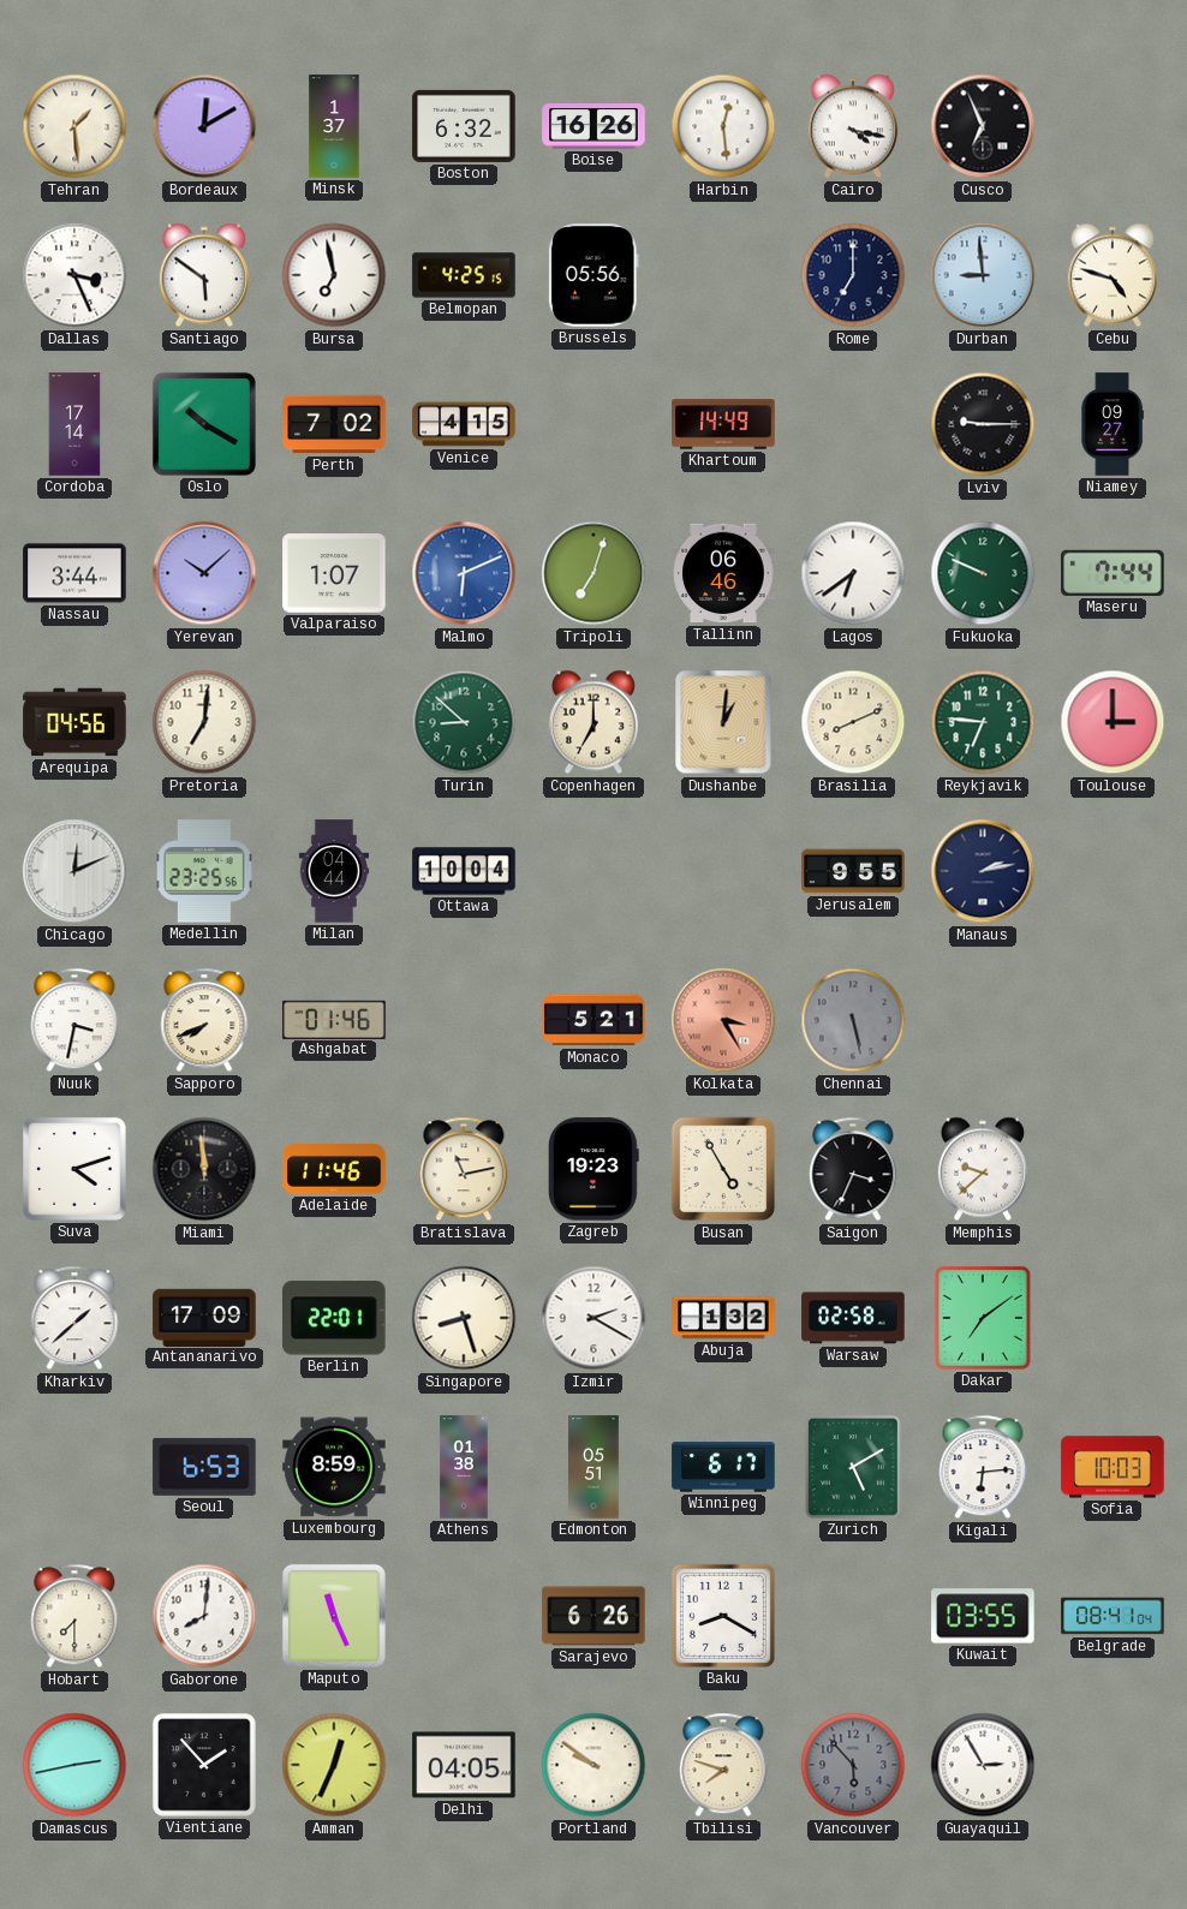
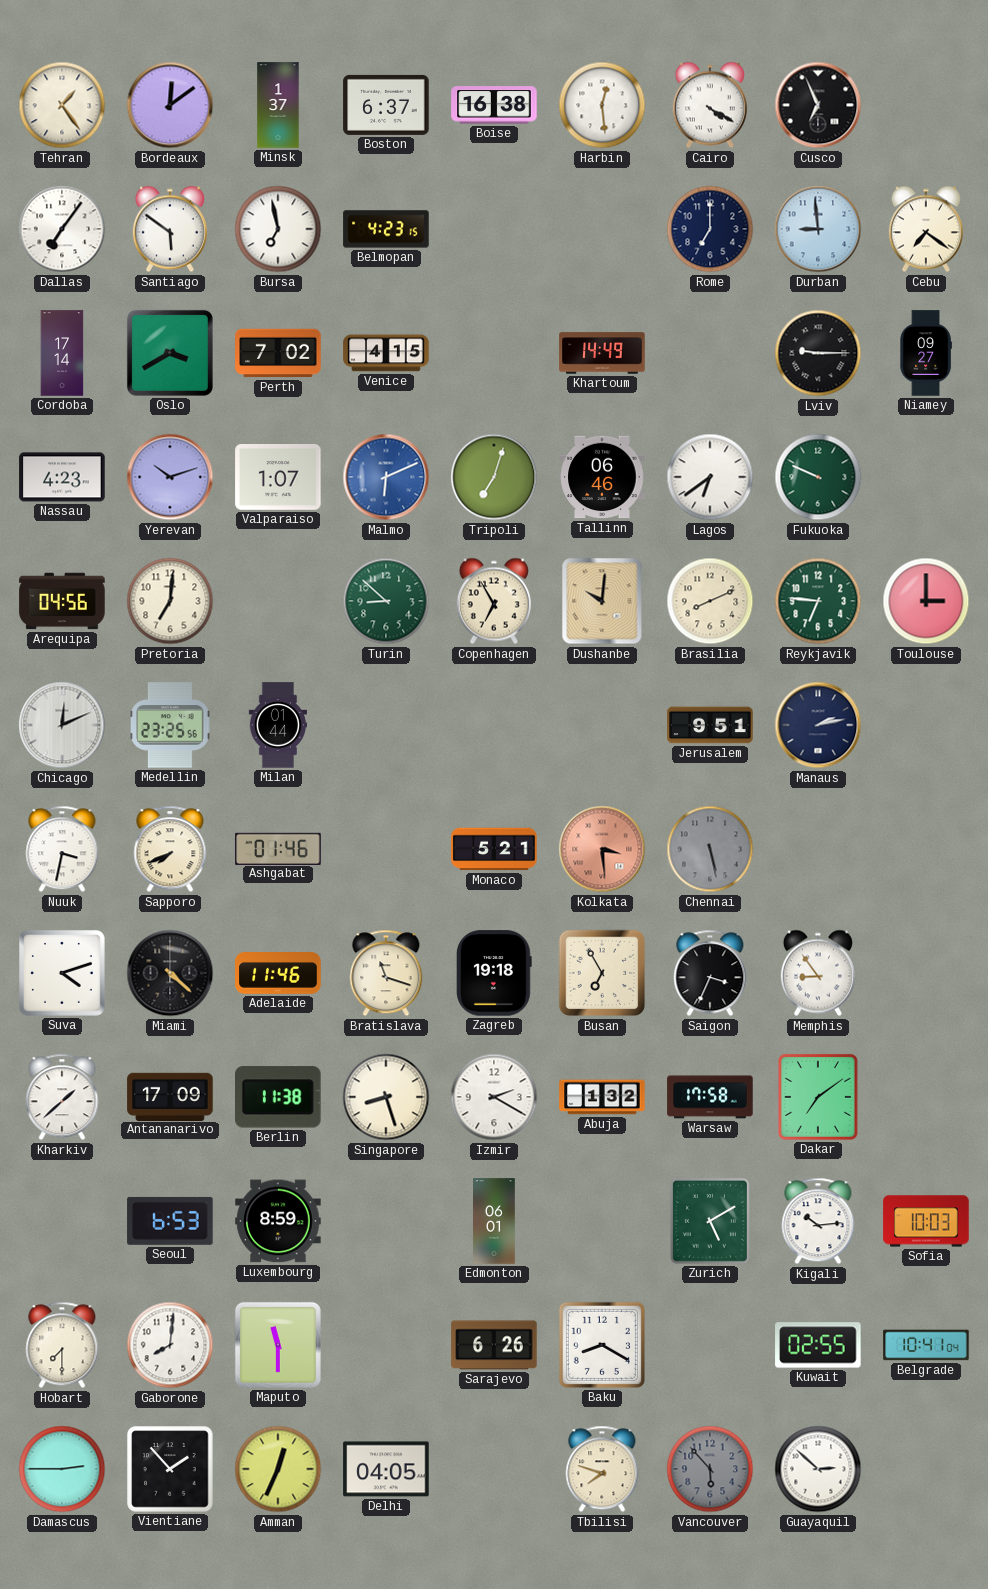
Tehran: 1:29 -> 1:24 (62, 105)
Bordeaux: 12:10 -> 12:09 (170, 105)
Boston: 6:32 -> 6:37 (386, 105)
Boise: 16:26 -> 16:38 (494, 105)
Cairo: 4:17 -> 4:20 (710, 105)
Dallas: 3:26 -> 7:06 (62, 229)
Belmopan: 4:25 -> 4:23 (386, 229)
Brussels: 05:56 -> none (593, 275)
Cebu: 4:48 -> 7:21 (926, 229)
Oslo: 10:20 -> 3:40 (170, 353)
Nassau: 3:44 -> 4:23 (62, 477)
Yerevan: 10:08 -> 10:12 (170, 477)
Maseru: 7:44 -> none (1113, 573)
Copenhagen: 7:00 -> 6:55 (494, 601)
Dushanbe: 1:01 -> 10:01 (602, 601)
Milan: 04:44 -> 01:44 (277, 725)
Ottawa: 10:04 -> none (464, 871)
Jerusalem: 9:55 -> 9:51 (710, 725)
Kolkata: 3:25 -> 3:29 (602, 849)
Miami: 11:59 -> 4:22 (170, 973)
Bratislava: 11:13 -> 11:18 (386, 973)
Zagreb: 19:23 -> 19:18 (495, 973)
Busan: 4:55 -> 6:55 (602, 973)
Memphis: 9:38 -> 8:54 (818, 973)
Berlin: 22:01 -> 11:38 (279, 1097)
Warsaw: 02:58 -> 17:58 (710, 1097)
Athens: 01:38 -> none (464, 1467)
Edmonton: 05:51 -> 06:01 (494, 1221)
Winnipeg: 6:17 -> none (723, 1467)
Kigali: 6:14 -> 10:14 (818, 1221)
Maputo: 11:26 -> 11:30 (278, 1345)
Kuwait: 03:55 -> 02:55 (818, 1345)
Belgrade: 08:41 -> 10:41 (926, 1345)
Damascus: 2:43 -> 2:45 (62, 1469)
Portland: 9:51 -> none (593, 1765)
Guayaquil: 2:55 -> 2:52 (818, 1469)
